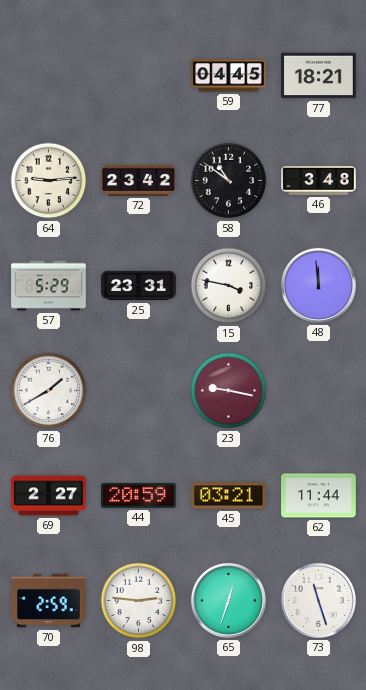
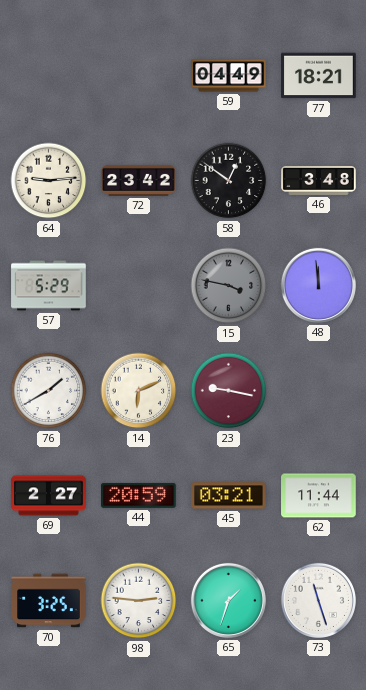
59: 04:45 -> 04:49 (229, 76)
58: 10:51 -> 12:51 (229, 181)
25: 23:31 -> none (139, 286)
15 dial: white -> grey (229, 286)
14: none -> 6:11 (139, 391)
70: 2:59 -> 3:25 (49, 601)
65: 12:33 -> 1:33 (228, 600)
